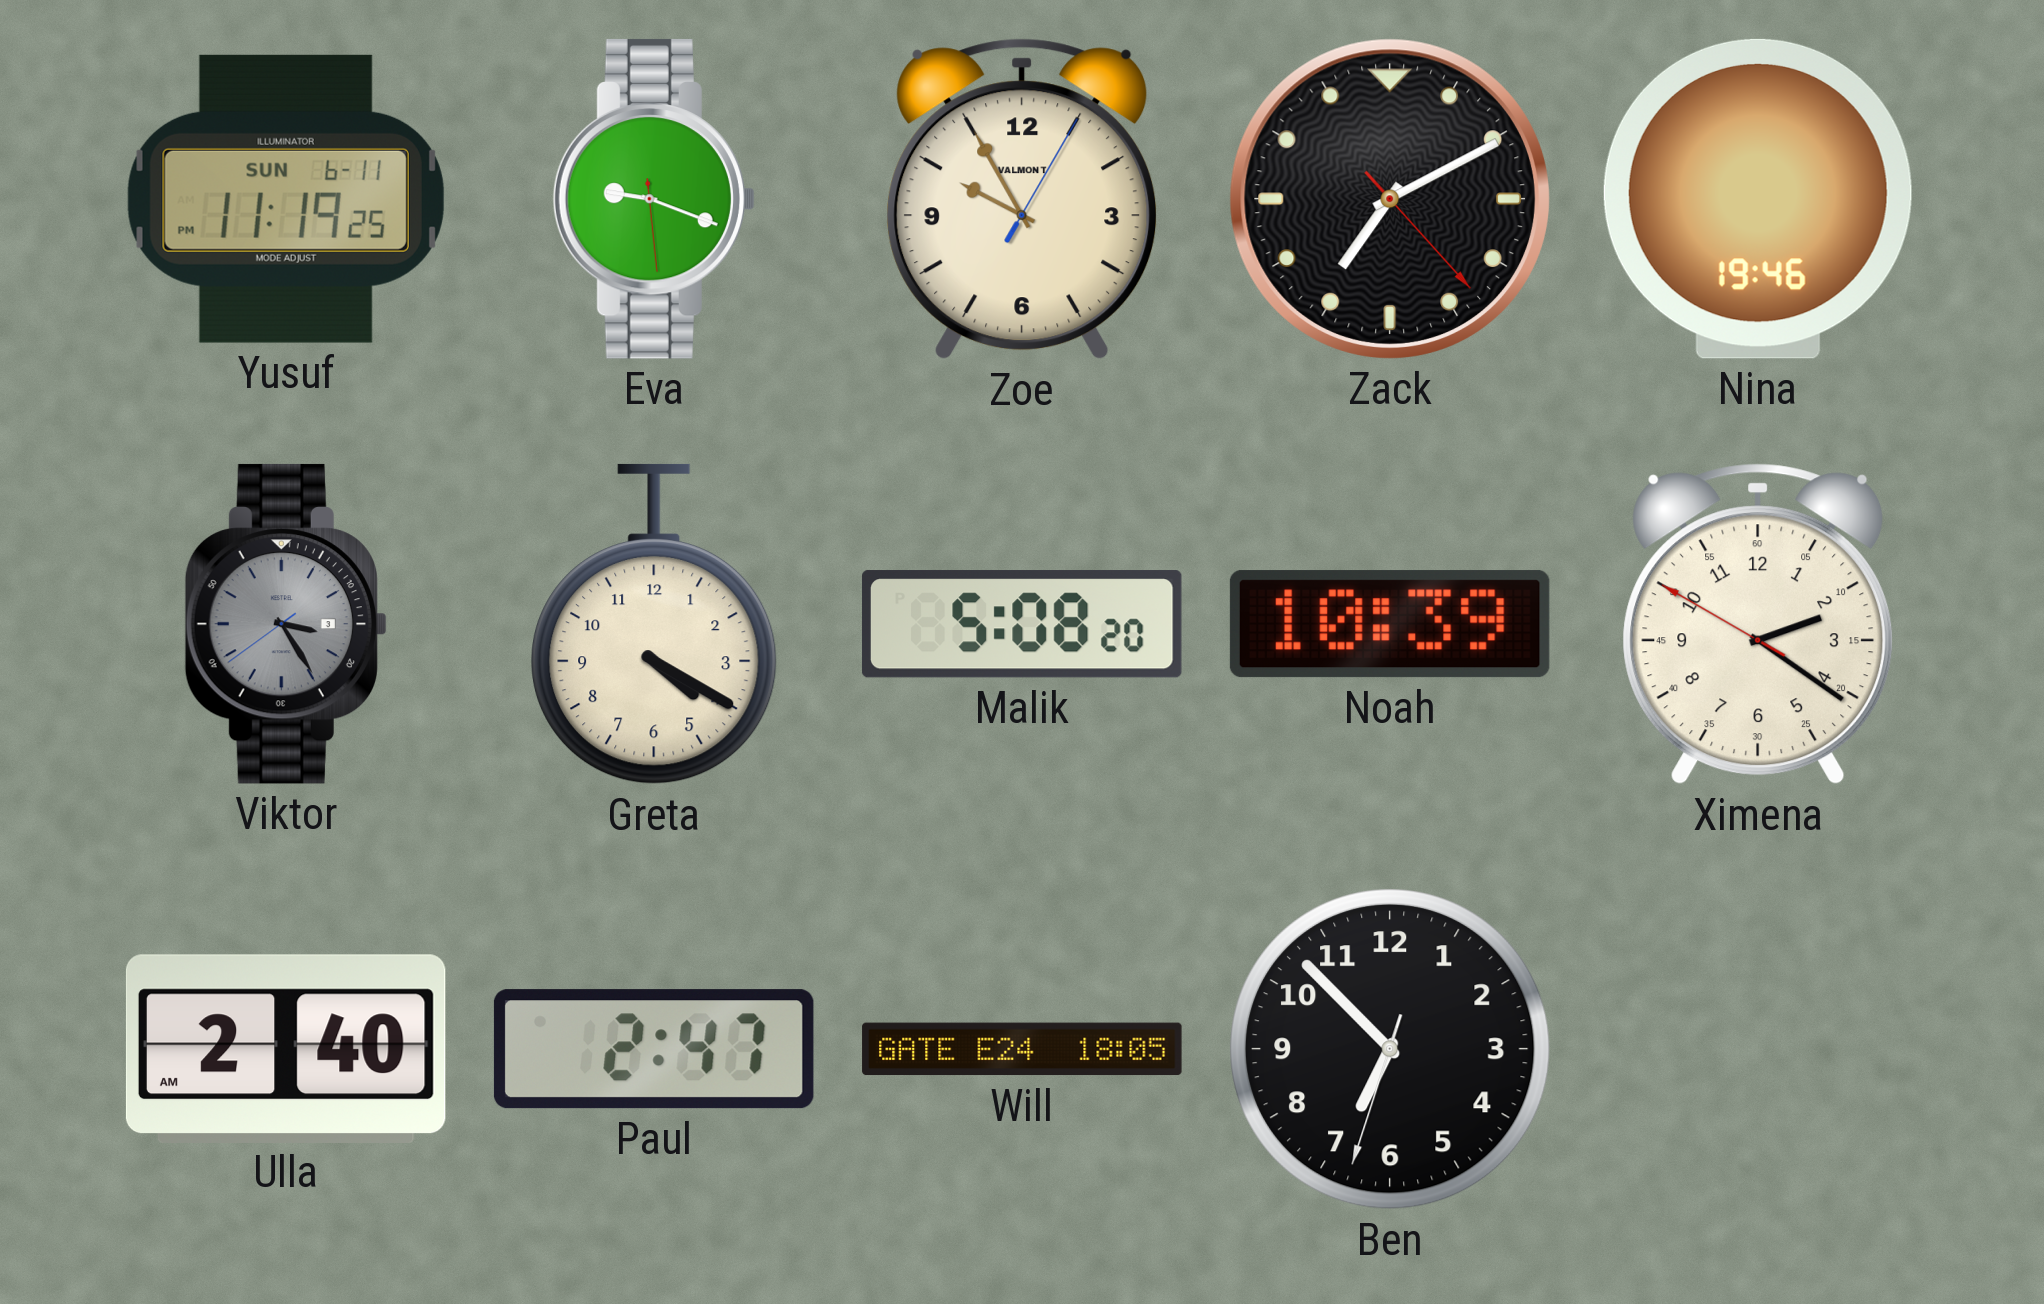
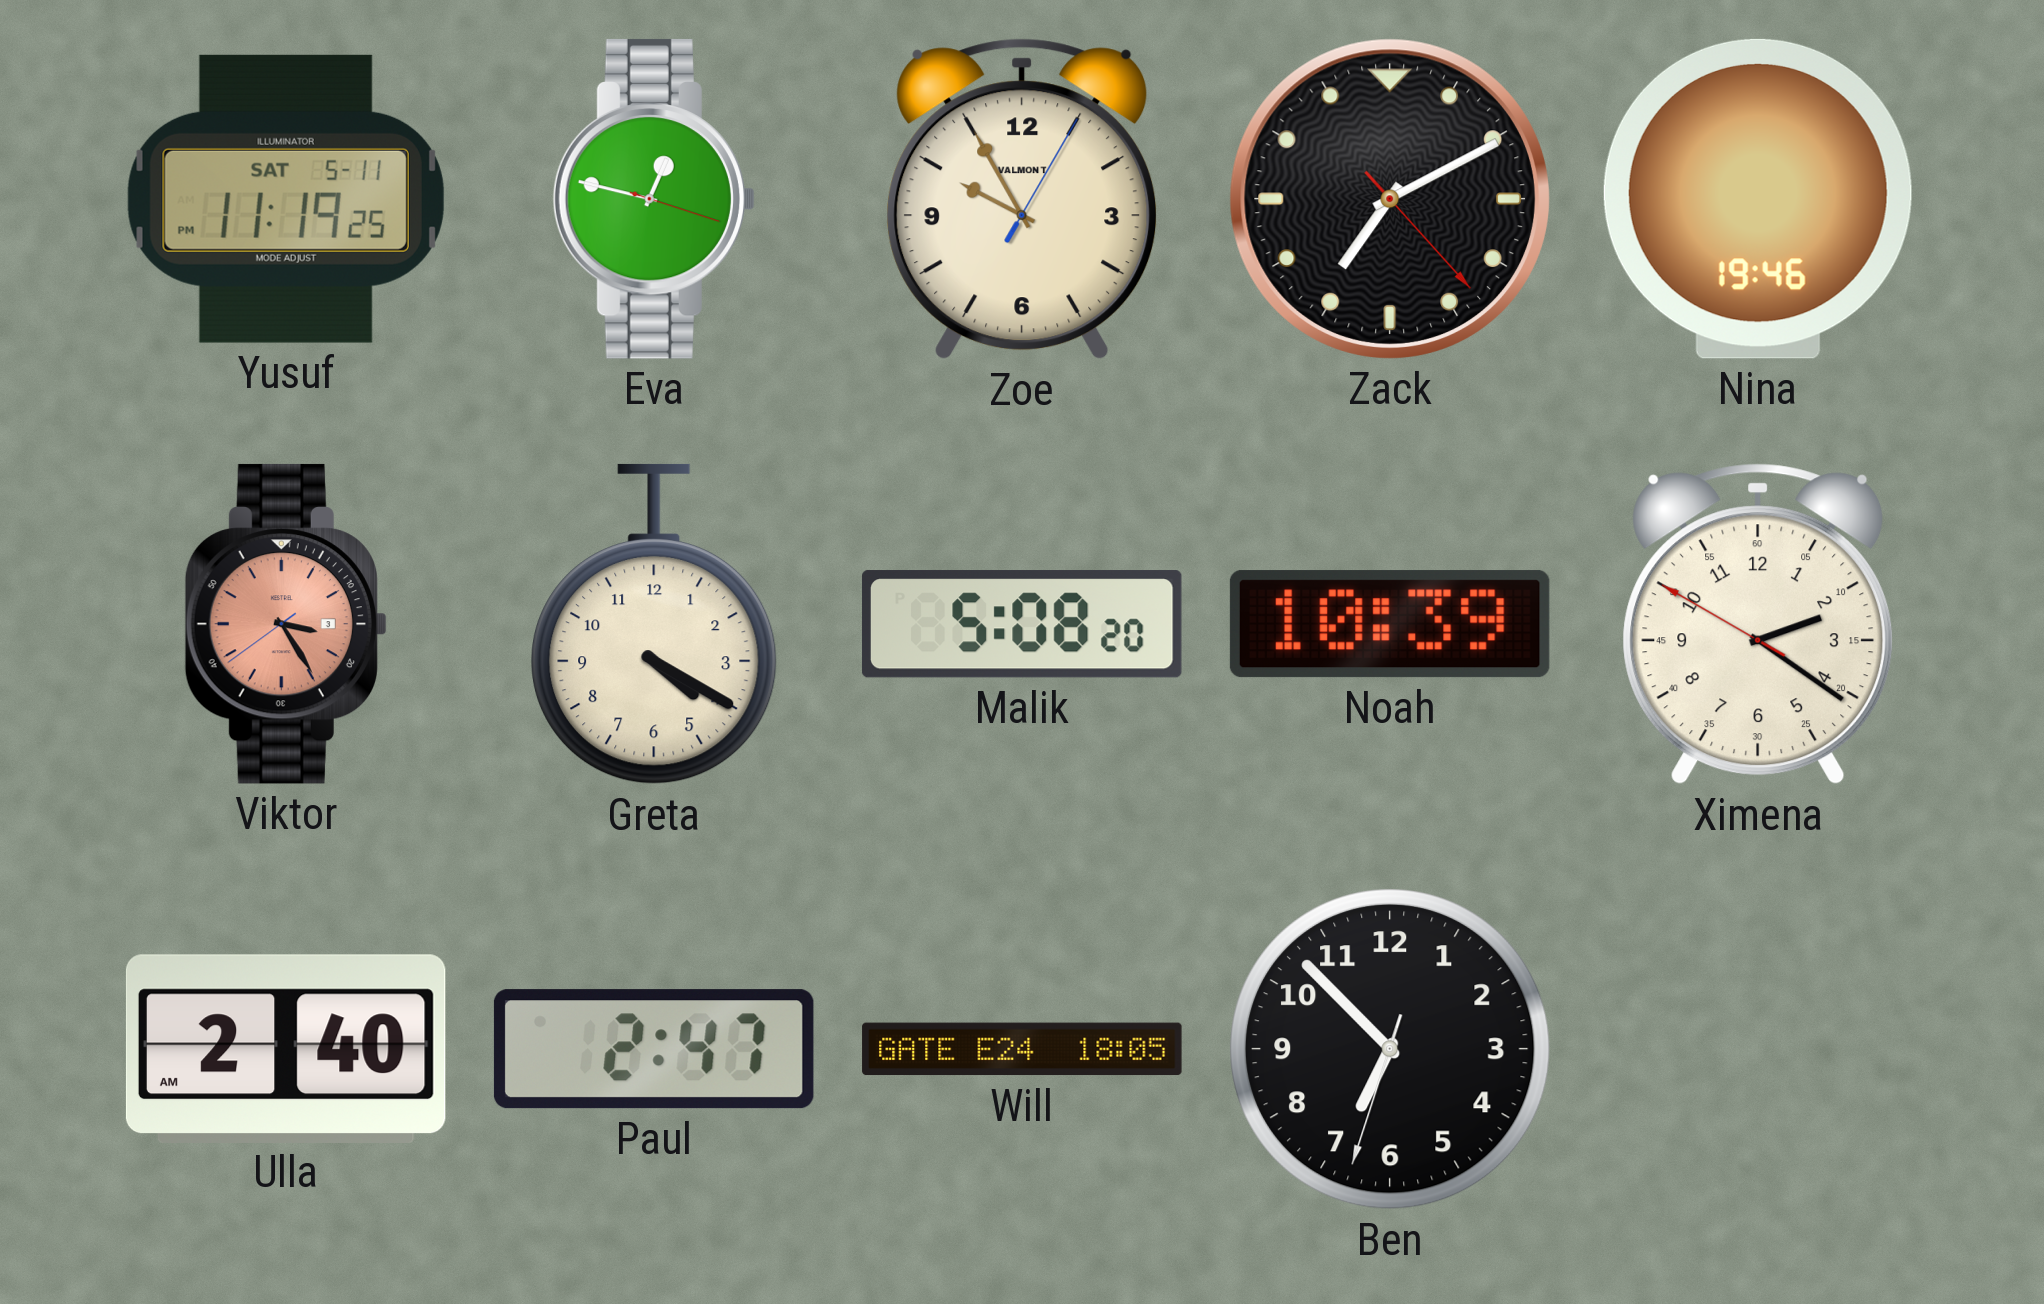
Yusuf date: SUN 6-11 -> SAT 5-11 (286, 199)
Eva: 9:18 -> 12:47 (654, 199)
Viktor dial: grey -> salmon (286, 624)
